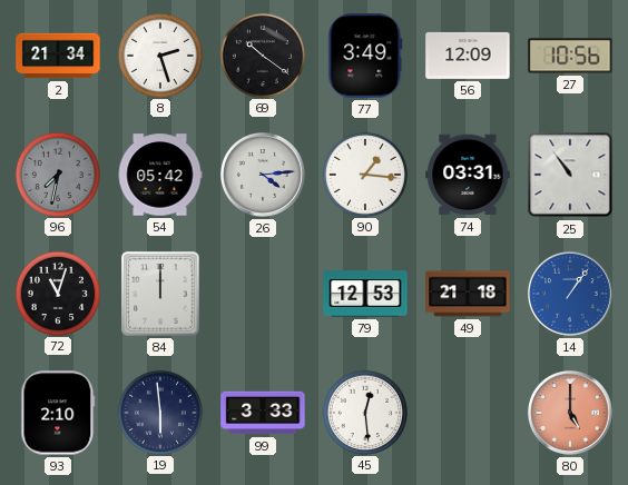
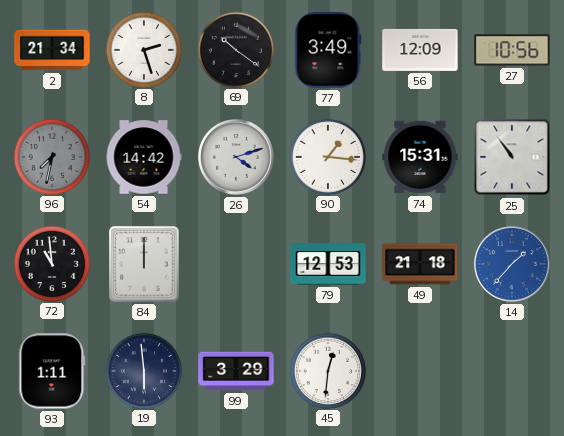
54: 05:42 -> 14:42 (144, 157)
26: 4:14 -> 4:12 (237, 158)
74: 03:31 -> 15:31 (420, 157)
72: 11:03 -> 10:59 (51, 263)
14: 1:06 -> 1:37 (513, 265)
93: 2:10 -> 1:11 (52, 371)
99: 3:33 -> 3:29 (236, 371)
45: 12:29 -> 12:31 (327, 370)
80: 5:00 -> none (571, 414)
